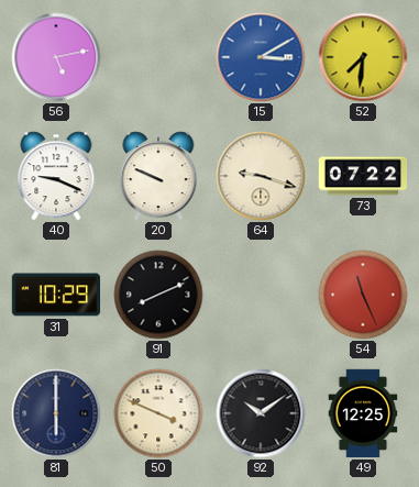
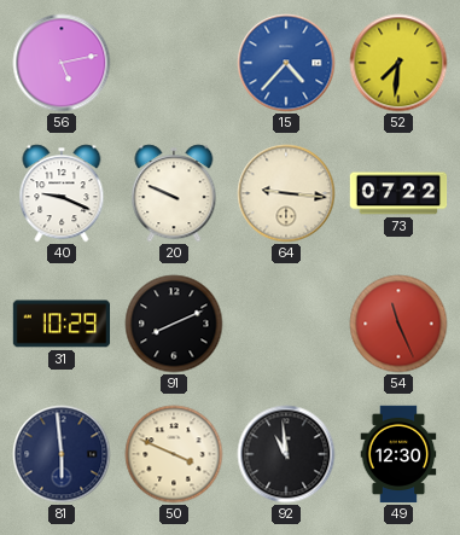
15: 3:10 -> 4:37 (286, 63)
64: 9:18 -> 9:16 (286, 193)
81: 6:00 -> 5:59 (62, 454)
92: 10:09 -> 10:59 (286, 454)
49: 12:25 -> 12:30 (398, 454)
